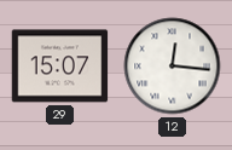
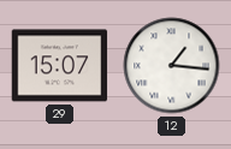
12: 12:16 -> 1:16 (172, 66)
